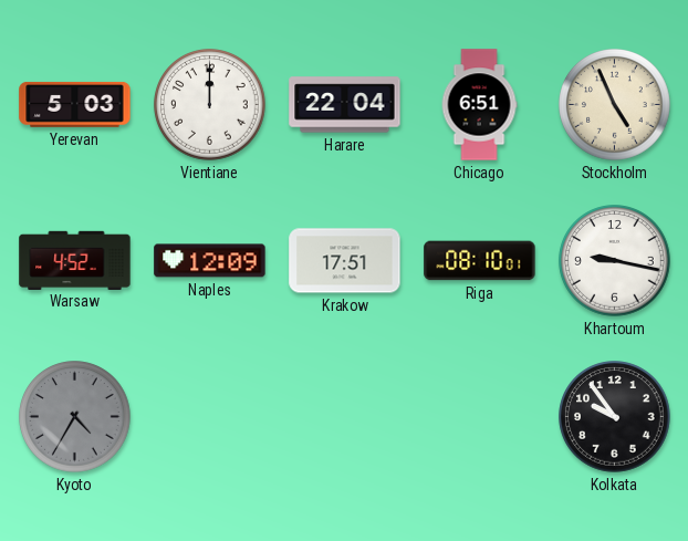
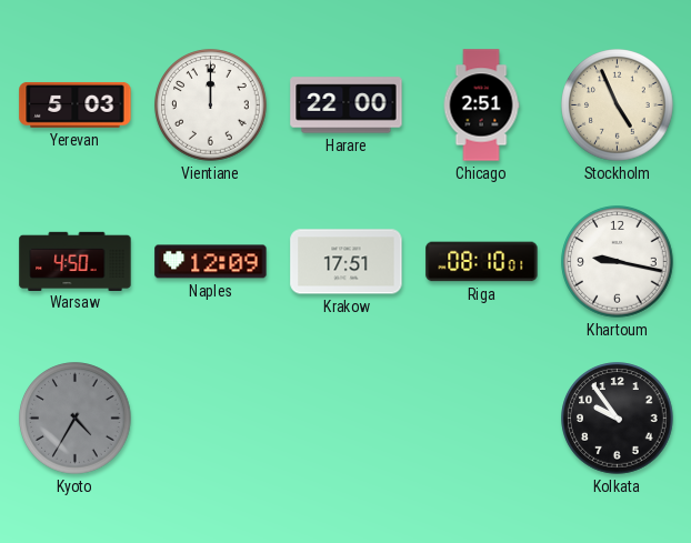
Harare: 22:04 -> 22:00 (347, 105)
Chicago: 6:51 -> 2:51 (481, 105)
Warsaw: 4:52 -> 4:50 (76, 261)
